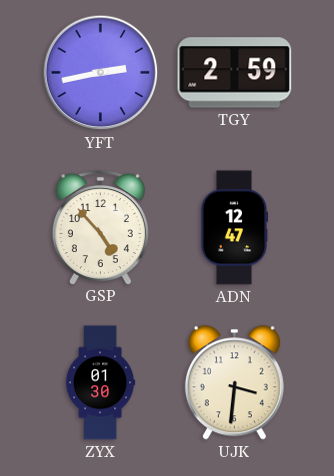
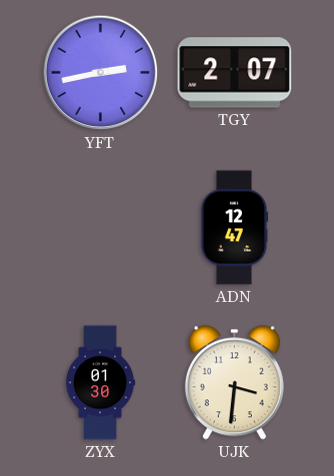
TGY: 2:59 -> 2:07 (235, 73)
GSP: 4:53 -> none (100, 227)
